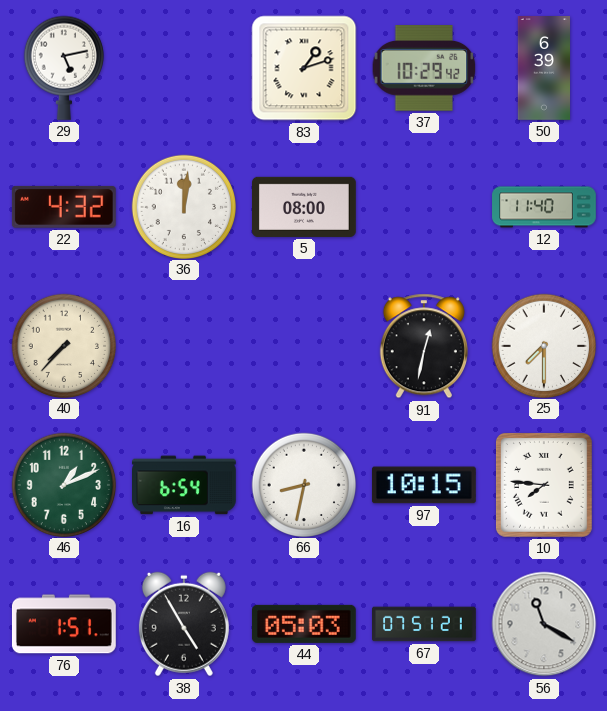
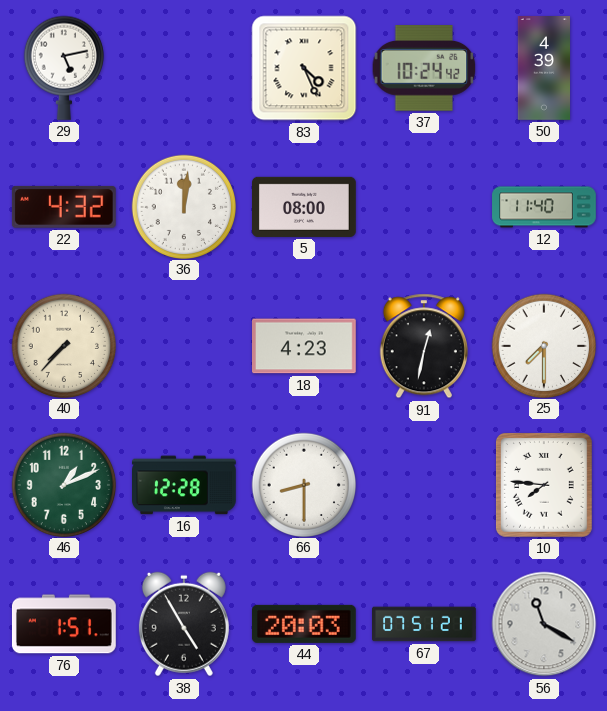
83: 1:12 -> 4:26 (304, 68)
37: 10:29 -> 10:24 (424, 68)
50: 6:39 -> 4:39 (543, 68)
18: none -> 4:23 (305, 346)
16: 6:54 -> 12:28 (185, 485)
66: 8:32 -> 8:30 (303, 484)
97: 10:15 -> none (424, 485)
44: 05:03 -> 20:03 (304, 624)
